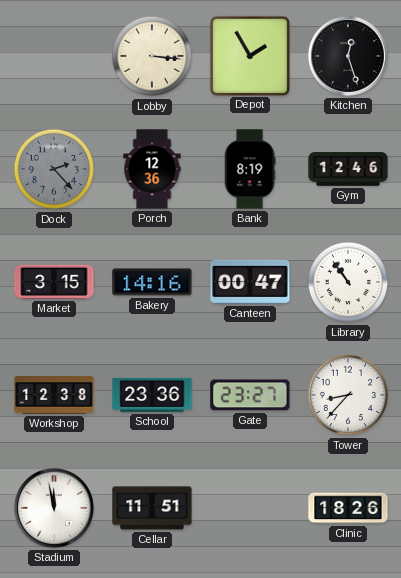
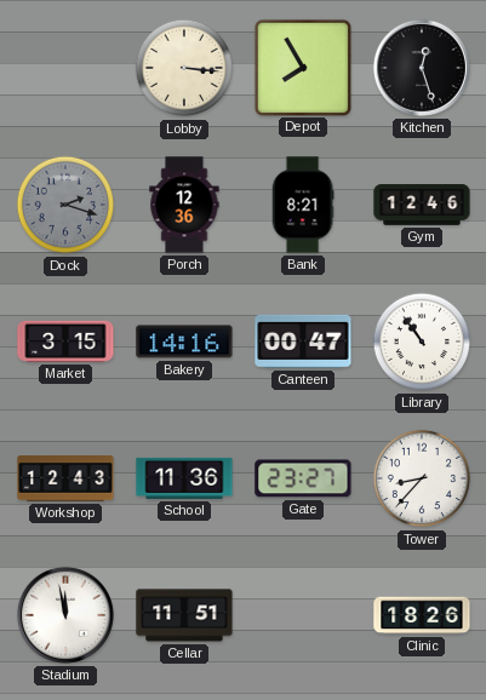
Depot: 1:55 -> 7:55 (302, 67)
Dock: 2:23 -> 2:18 (65, 205)
Bank: 8:19 -> 8:21 (303, 205)
Workshop: 12:38 -> 12:43 (65, 478)
School: 23:36 -> 11:36 (184, 478)
